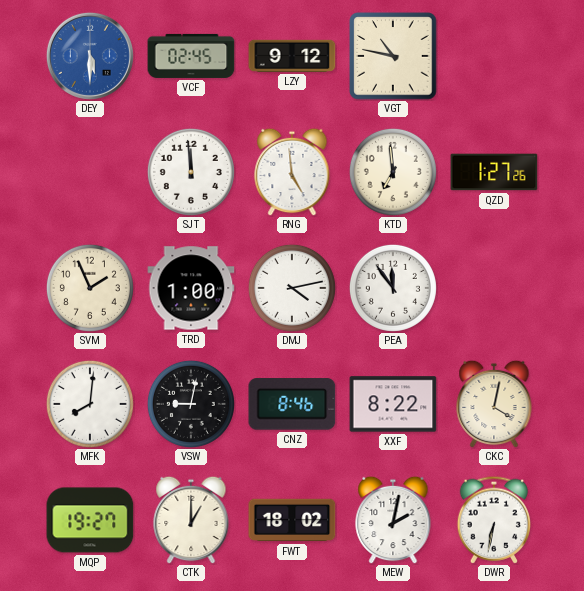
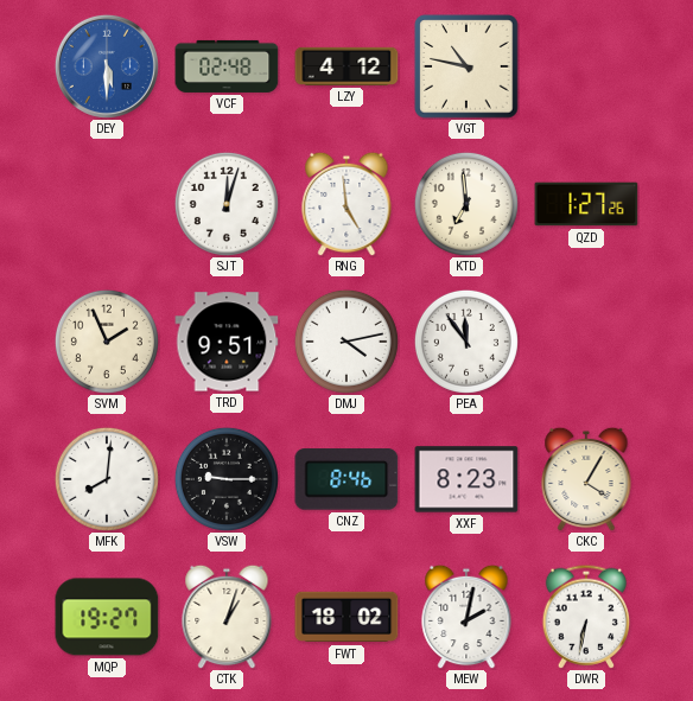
VCF: 02:45 -> 02:48 (227, 66)
LZY: 9:12 -> 4:12 (346, 66)
SJT: 11:59 -> 12:03 (227, 204)
TRD: 1:00 -> 9:51 (227, 342)
VSW: 9:02 -> 9:15 (227, 479)
XXF: 8:22 -> 8:23 (466, 479)
CKC: 4:02 -> 4:05 (586, 479)
CTK: 1:00 -> 1:03 (227, 617)
